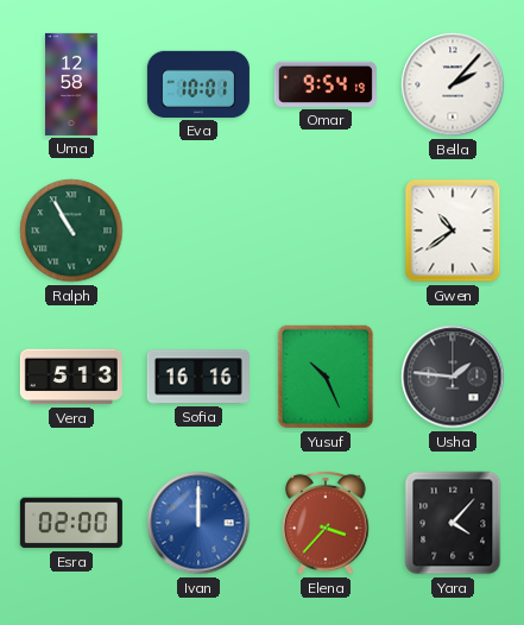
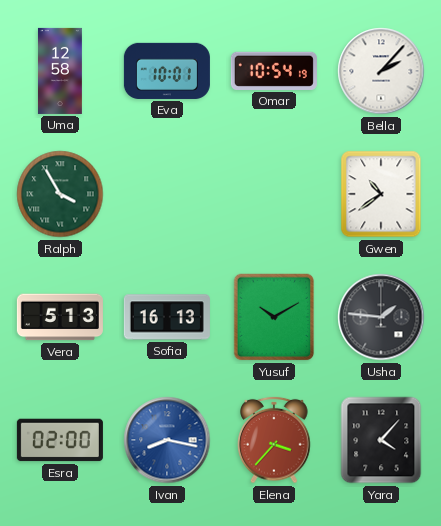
Omar: 9:54 -> 10:54 (274, 71)
Ralph: 10:55 -> 3:55 (60, 194)
Sofia: 16:16 -> 16:13 (167, 317)
Yusuf: 10:26 -> 10:10 (274, 317)
Ivan: 12:00 -> 8:17 (167, 440)
